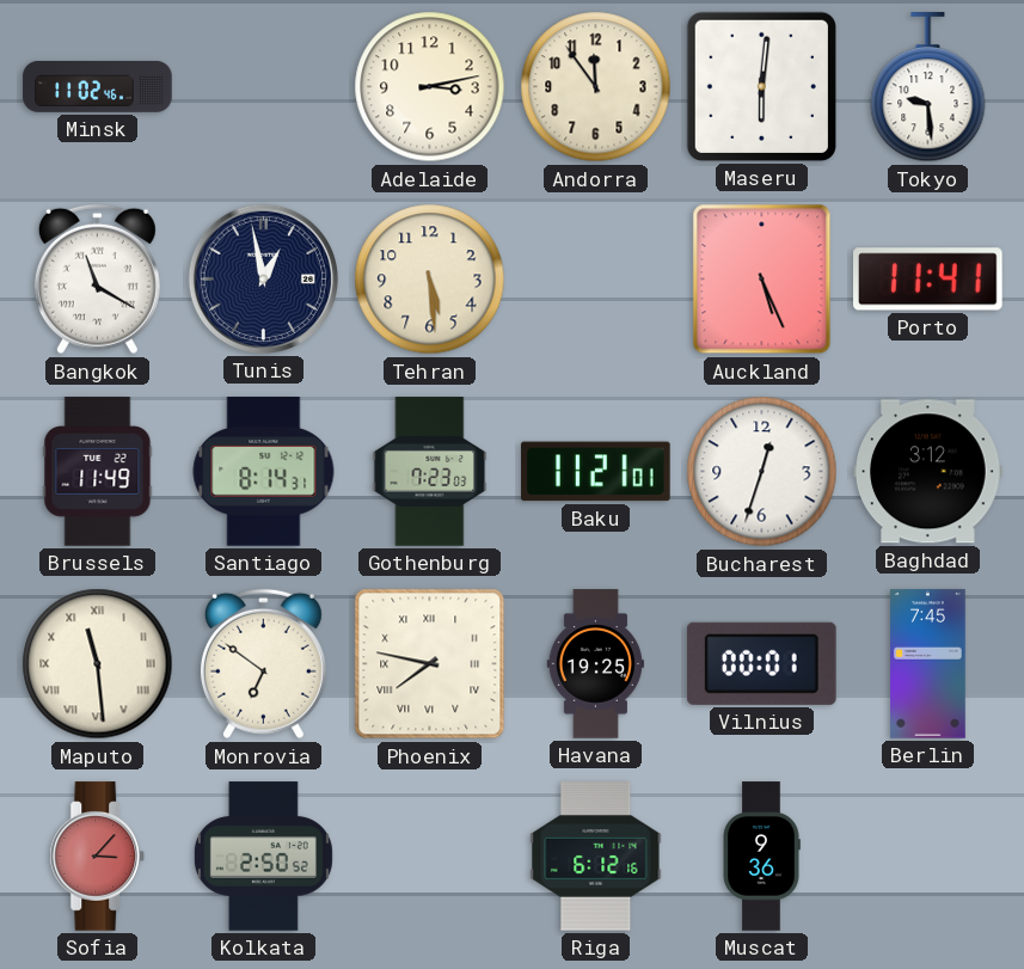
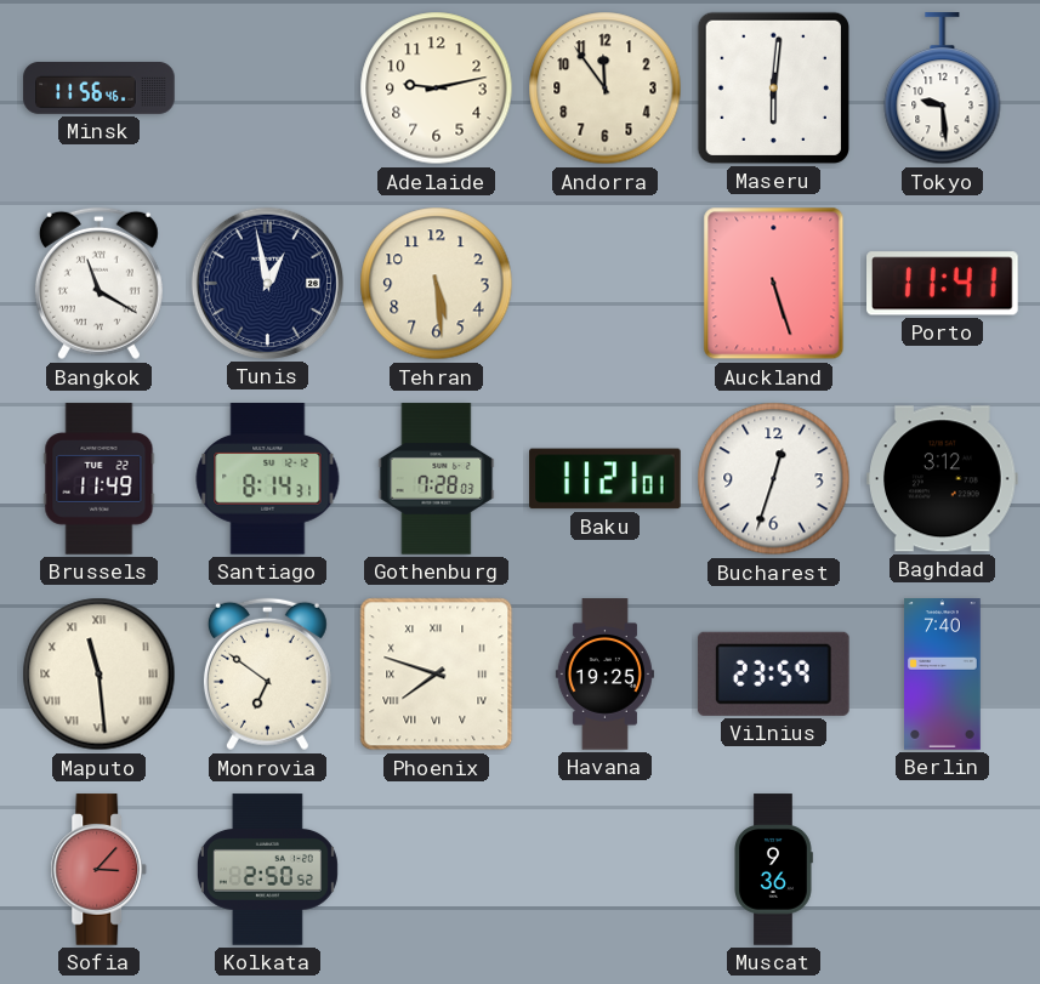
Minsk: 11:02 -> 11:56 (100, 89)
Adelaide: 3:13 -> 9:13 (437, 89)
Auckland: 5:26 -> 5:27 (774, 284)
Gothenburg: 7:23 -> 7:28 (437, 479)
Phoenix: 7:47 -> 7:48 (437, 675)
Vilnius: 00:01 -> 23:59 (773, 673)
Berlin: 7:45 -> 7:40 (943, 675)
Riga: 6:12 -> none (596, 857)
